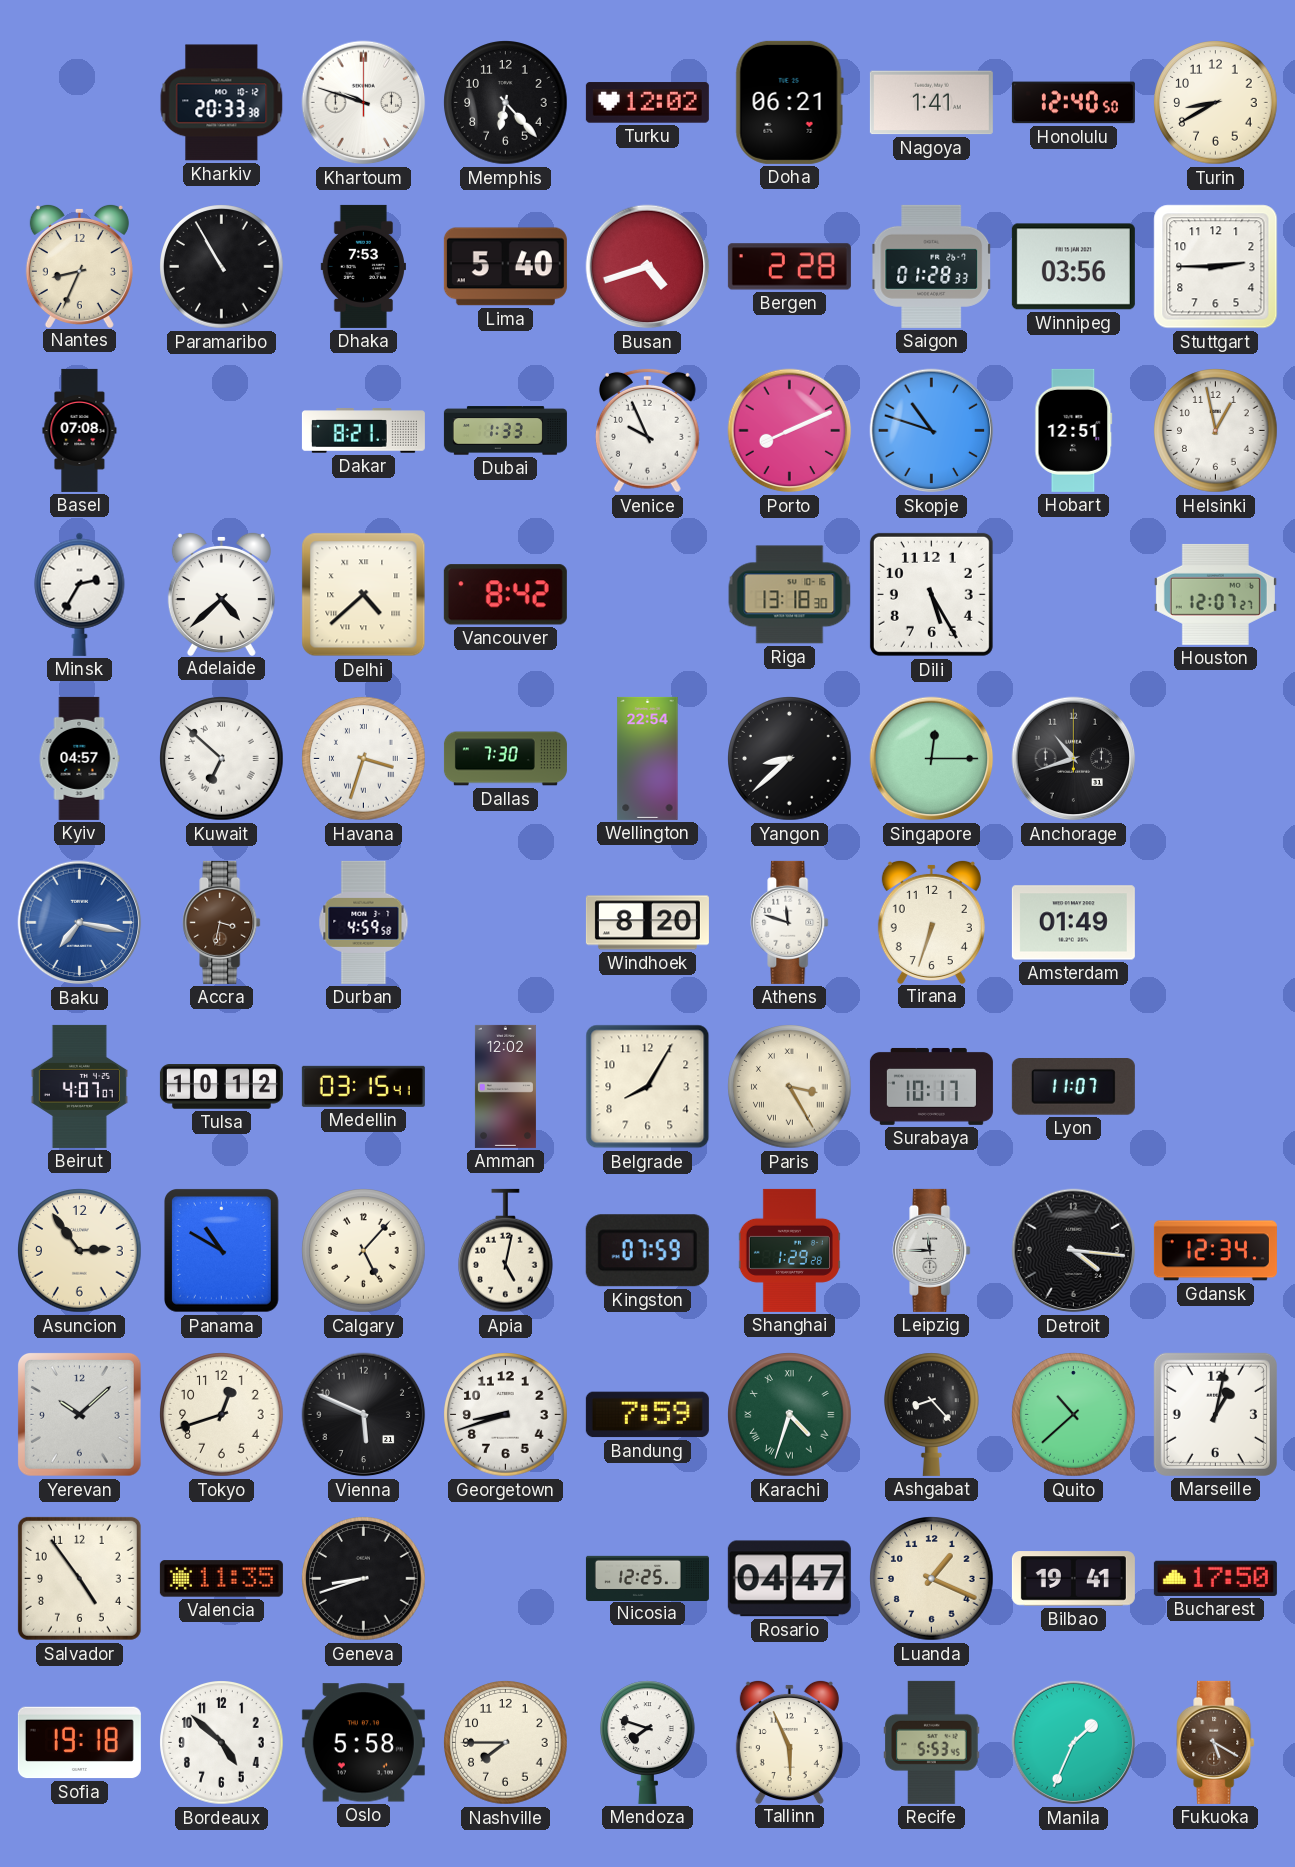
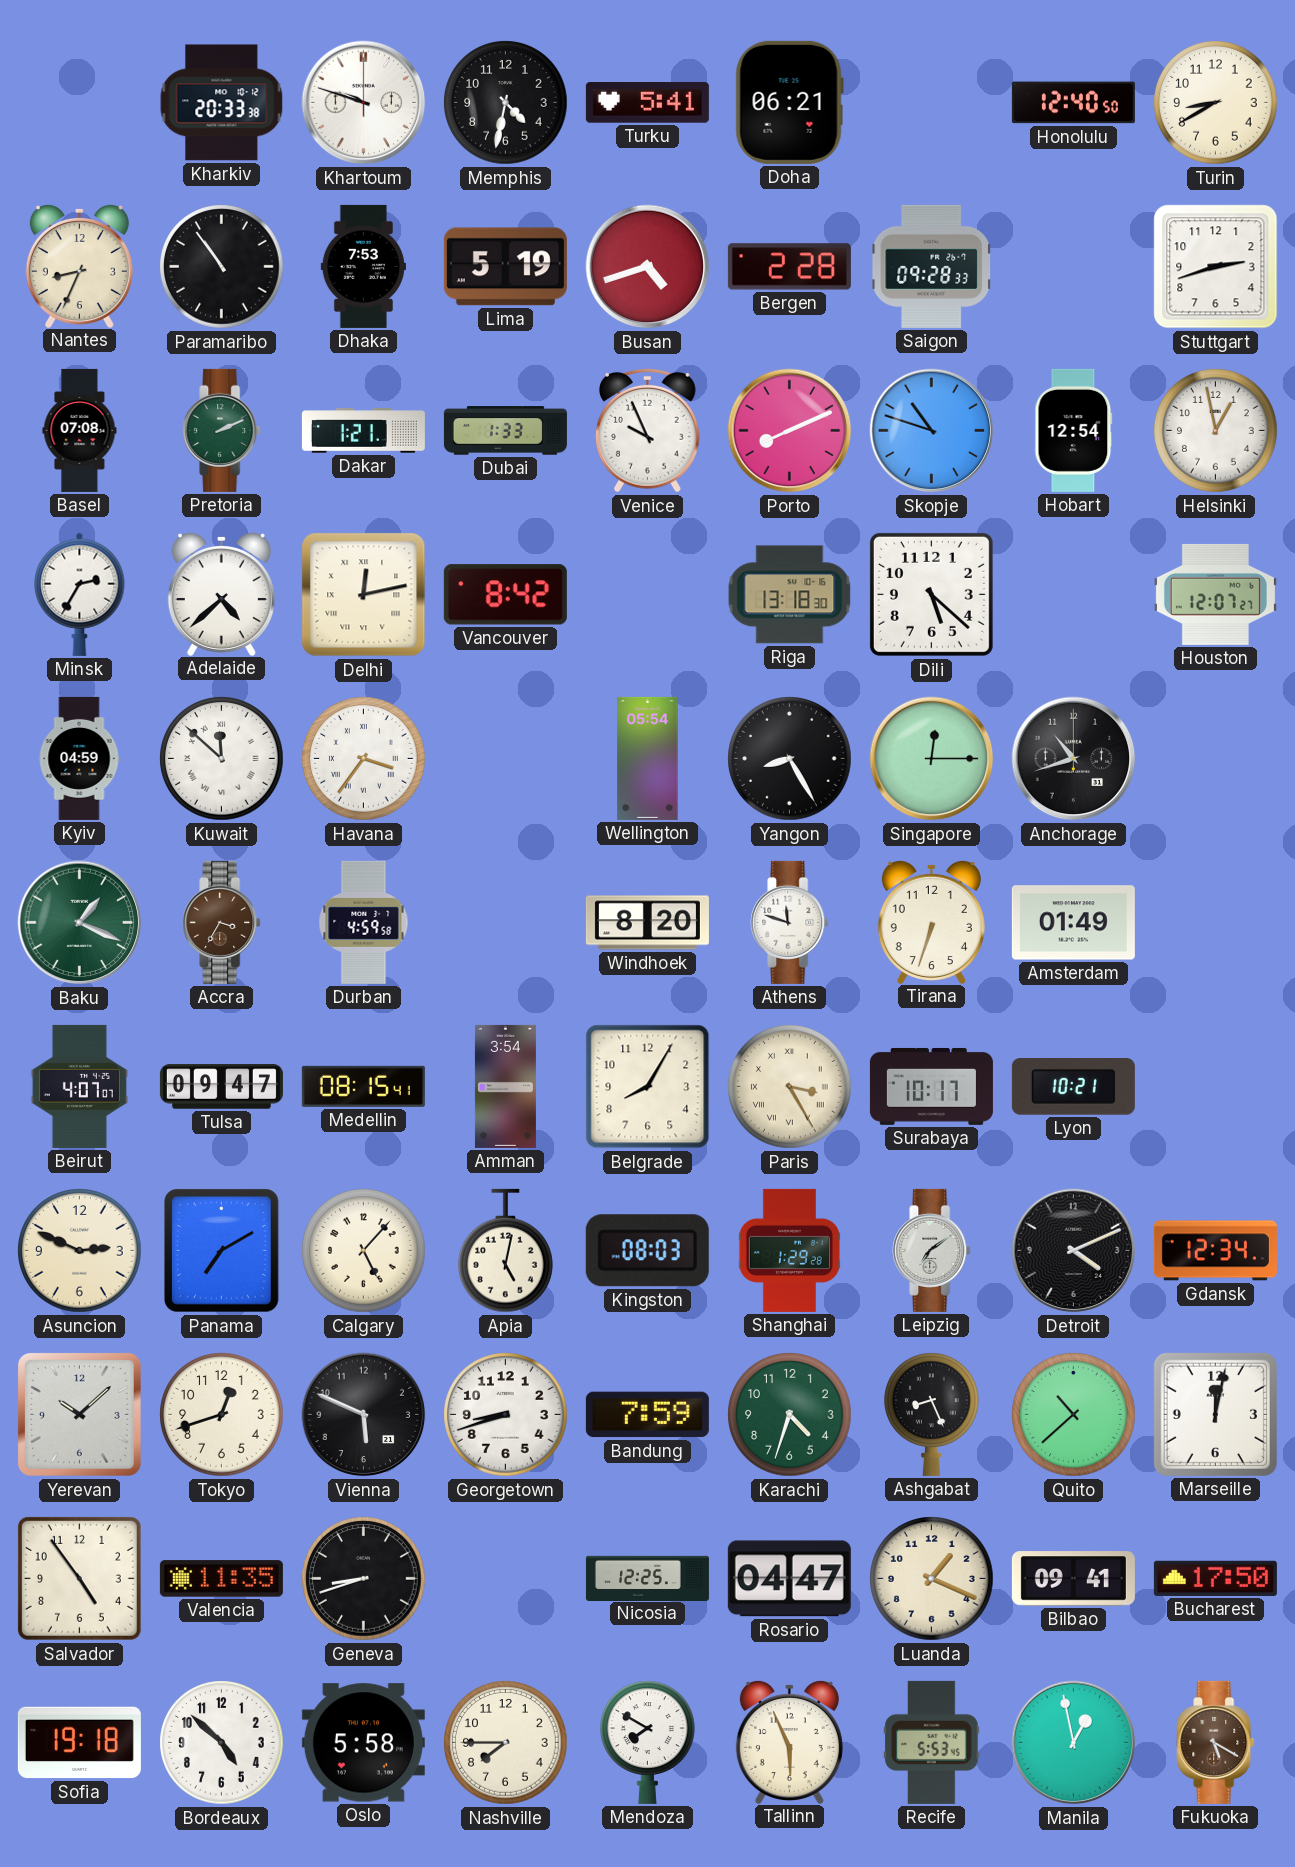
Memphis: 6:23 -> 4:32 (506, 103)
Turku: 12:02 -> 5:41 (647, 103)
Nagoya: 1:41 -> none (931, 103)
Paramaribo: 10:55 -> 10:54 (222, 267)
Lima: 5:40 -> 5:19 (505, 267)
Saigon: 01:28 -> 09:28 (932, 266)
Winnipeg: 03:56 -> none (1073, 267)
Stuttgart: 2:45 -> 2:42 (1216, 267)
Pretoria: none -> 2:11 (222, 430)
Dakar: 8:21 -> 1:21 (363, 431)
Hobart: 12:51 -> 12:54 (1074, 430)
Delhi: 4:38 -> 12:13 (364, 595)
Dili: 5:25 -> 5:22 (931, 594)
Kyiv: 04:57 -> 04:59 (79, 758)
Kuwait: 6:52 -> 11:52 (222, 759)
Havana: 3:33 -> 3:36 (364, 759)
Dallas: 7:30 -> none (505, 759)
Wellington: 22:54 -> 05:54 (648, 758)
Yangon: 8:38 -> 8:25 (790, 759)
Baku: 7:17 -> 1:19 (80, 923)
Baku dial: blue -> green (80, 923)
Accra: 3:32 -> 3:35 (222, 922)
Tulsa: 10:12 -> 09:47 (221, 1087)
Medellin: 03:15 -> 08:15 (363, 1086)
Amman: 12:02 -> 3:54 (505, 1086)
Lyon: 11:07 -> 10:21 (1073, 1087)
Asuncion: 2:54 -> 2:49 (80, 1251)
Panama: 10:50 -> 7:10 (222, 1251)
Kingston: 07:59 -> 08:03 (647, 1251)
Leipzig: 11:45 -> 7:09 (932, 1250)
Detroit: 4:16 -> 4:11 (1074, 1251)
Karachi numerals: Roman -> Arabic (790, 1415)
Ashgabat: 8:23 -> 8:26 (932, 1414)
Marseille: 1:02 -> 12:02 (1215, 1414)
Bilbao: 19:41 -> 09:41 (1073, 1579)
Mendoza: 7:48 -> 7:50 (648, 1742)
Manila: 1:34 -> 12:58 (1074, 1743)
